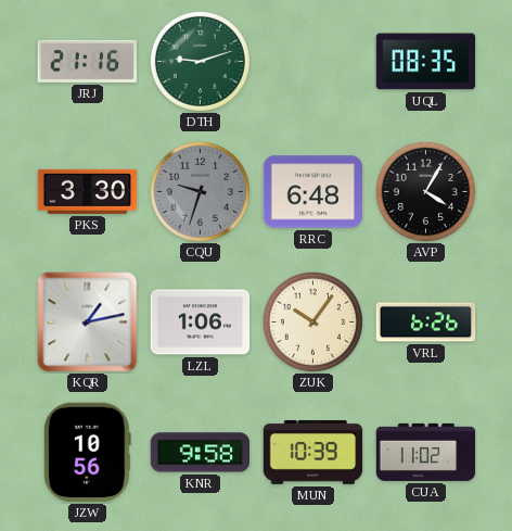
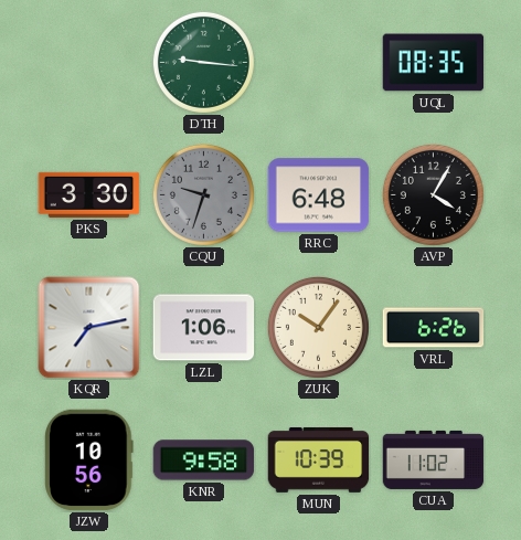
JRJ: 21:16 -> none (88, 61)
DTH: 9:12 -> 9:16 (203, 62)
KQR: 1:13 -> 7:13 (89, 328)
